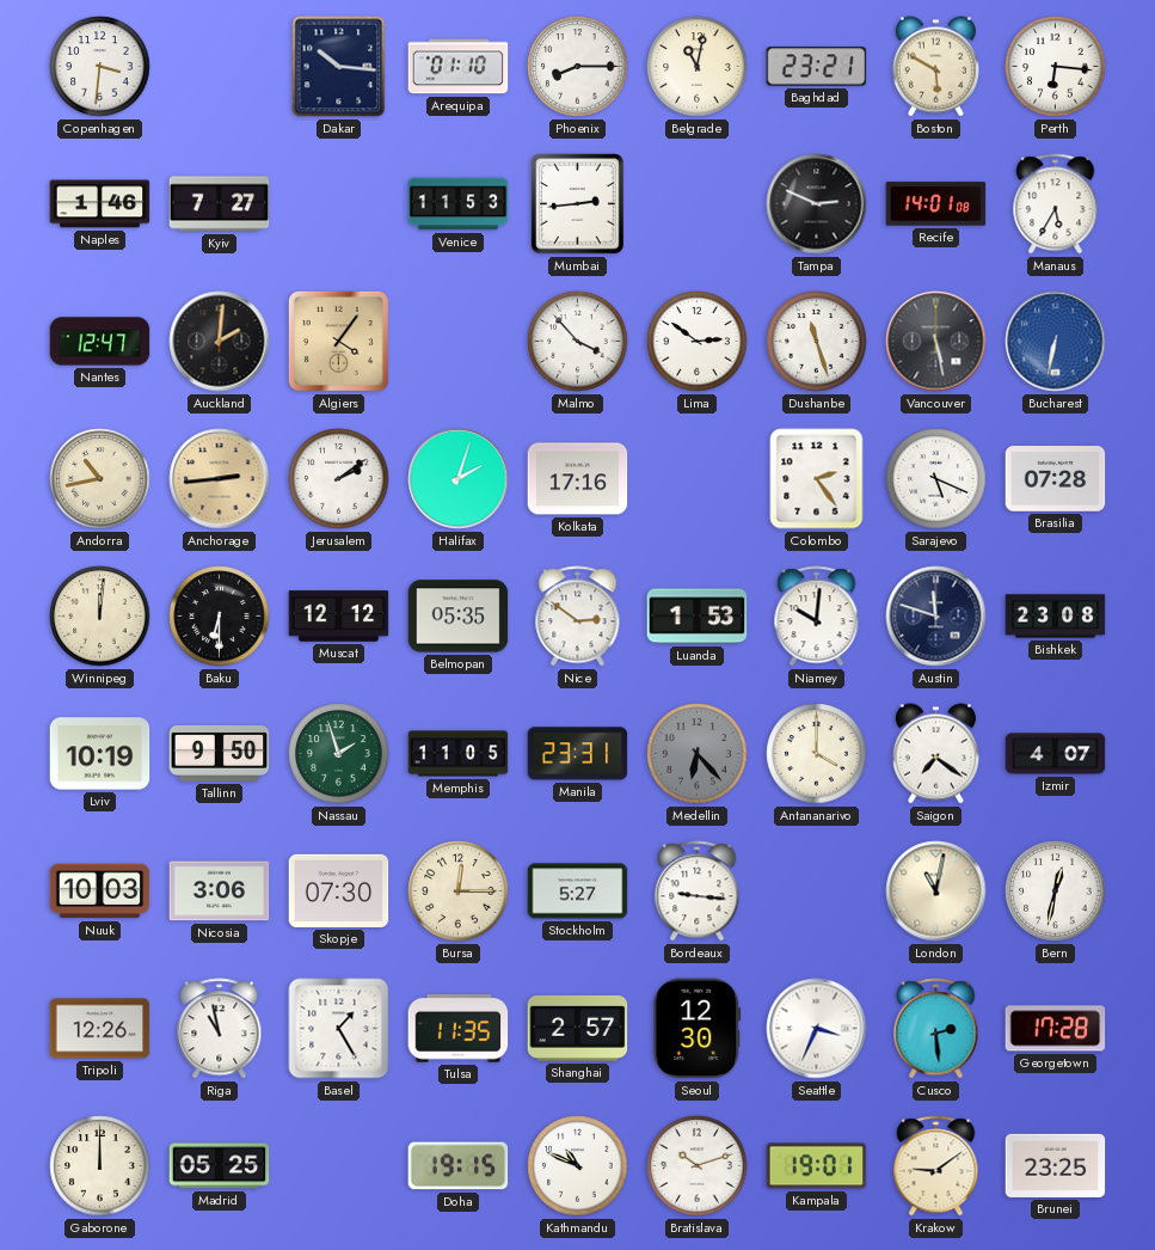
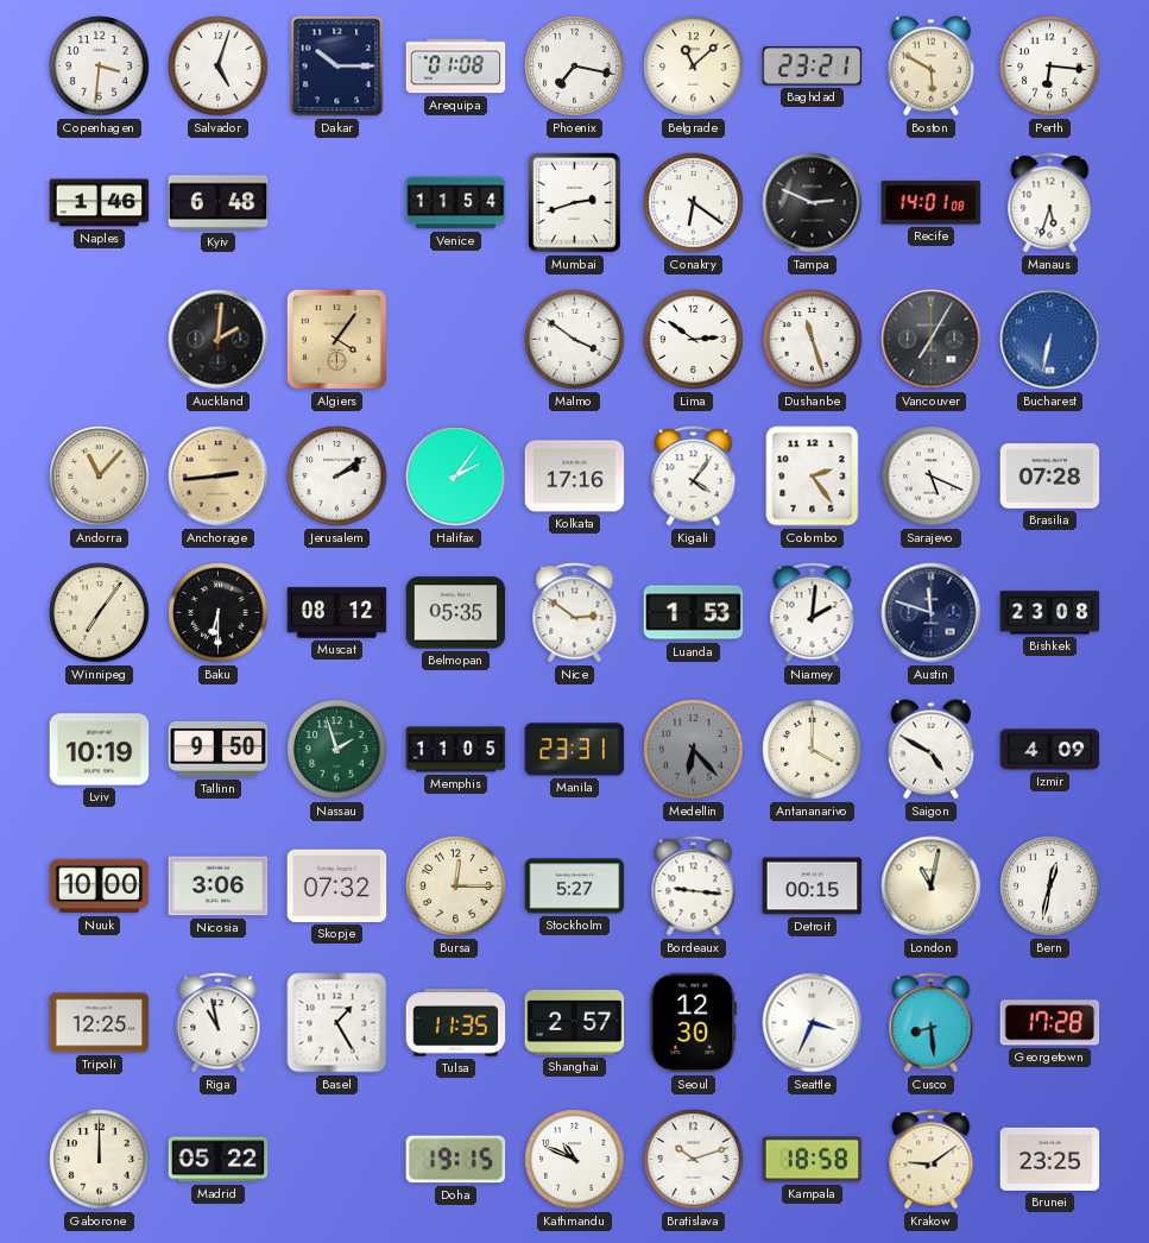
Salvador: none -> 5:03 (219, 67)
Dakar: 10:16 -> 10:15 (337, 67)
Arequipa: 01:10 -> 01:08 (456, 67)
Phoenix: 8:15 -> 7:17 (575, 67)
Belgrade: 11:02 -> 11:08 (694, 67)
Kyiv: 7:27 -> 6:48 (219, 203)
Venice: 11:53 -> 11:54 (456, 203)
Mumbai: 2:44 -> 2:42 (575, 203)
Conakry: none -> 6:21 (694, 203)
Manaus: 5:35 -> 5:33 (1050, 203)
Nantes: 12:47 -> none (100, 342)
Malmo: 3:53 -> 3:51 (575, 340)
Vancouver: 5:28 -> 7:05 (932, 340)
Andorra: 10:43 -> 11:07 (100, 477)
Halifax: 2:03 -> 2:06 (456, 477)
Kigali: none -> 4:06 (694, 477)
Winnipeg: 12:01 -> 7:06 (100, 613)
Muscat: 12:12 -> 08:12 (337, 613)
Niamey: 10:01 -> 2:01 (813, 613)
Saigon: 7:21 -> 4:50 (930, 750)
Izmir: 4:07 -> 4:09 (1050, 750)
Nuuk: 10:03 -> 10:00 (100, 886)
Skopje: 07:30 -> 07:32 (337, 885)
Detroit: none -> 00:15 (813, 886)
Tripoli: 12:26 -> 12:25 (100, 1023)
Cusco: 2:29 -> 8:29 (932, 1023)
Madrid: 05:25 -> 05:22 (219, 1160)
Kampala: 19:01 -> 18:58 (813, 1160)
